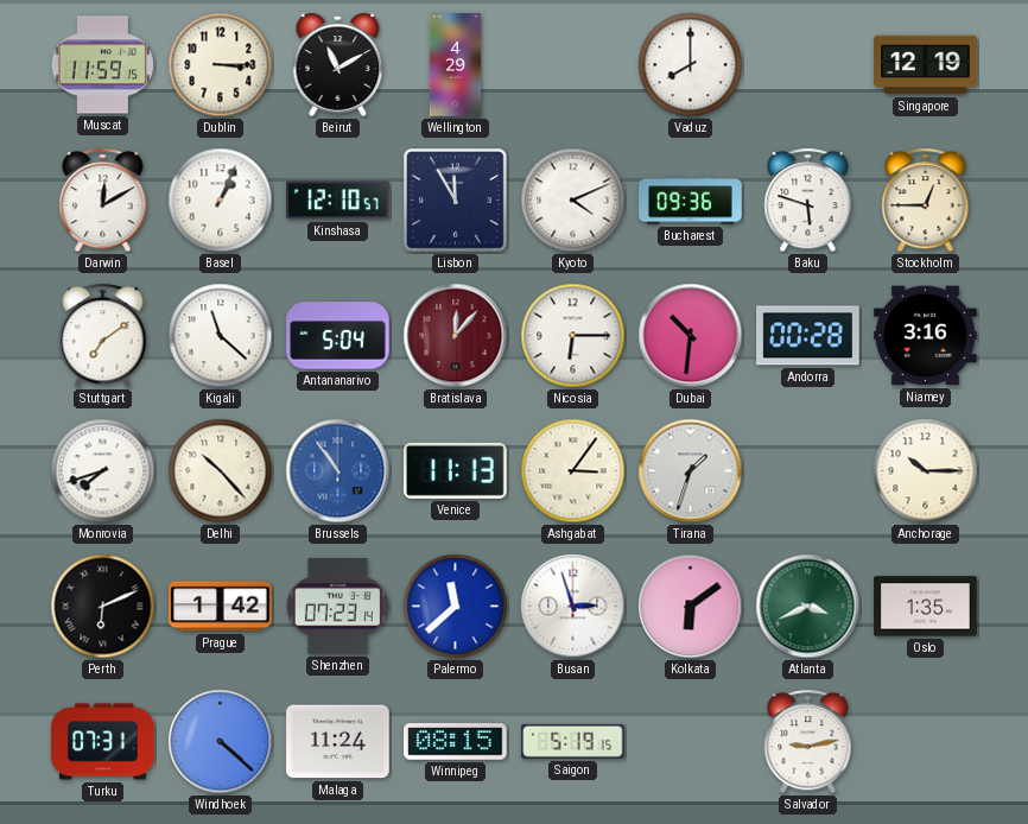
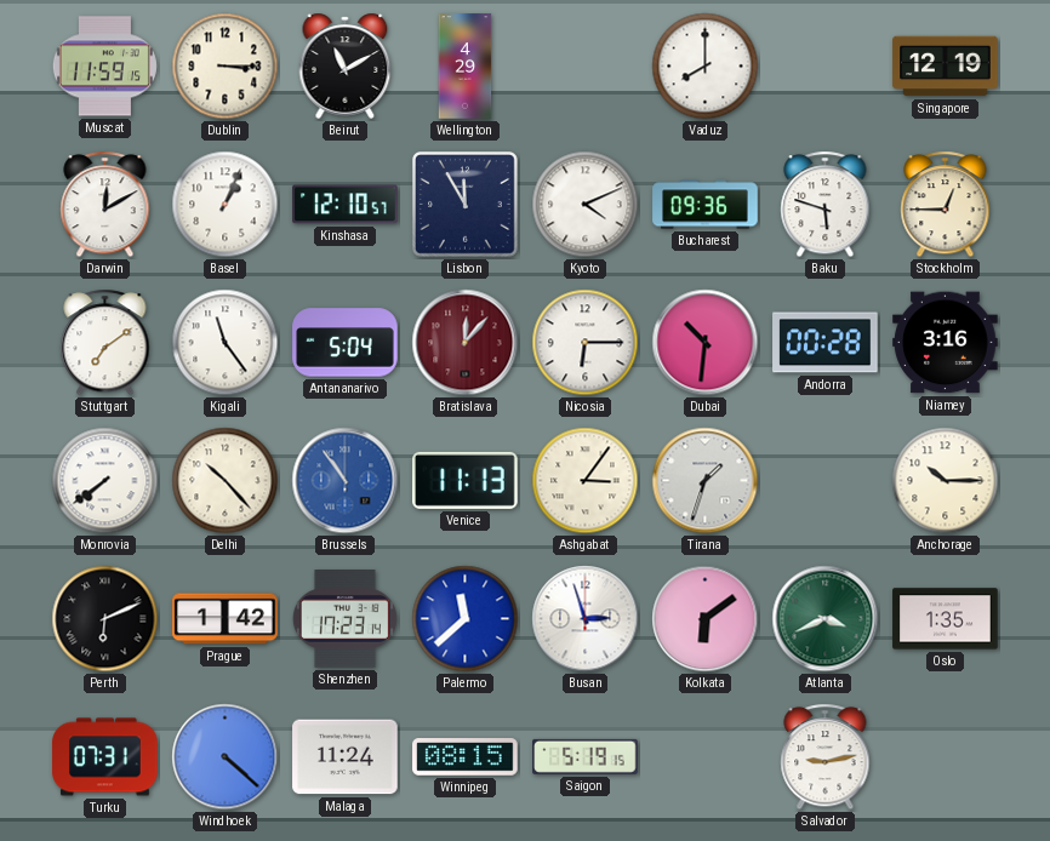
Kigali: 11:22 -> 11:24 (226, 343)
Monrovia: 7:42 -> 7:39 (105, 481)
Shenzhen: 07:23 -> 17:23 (344, 619)
